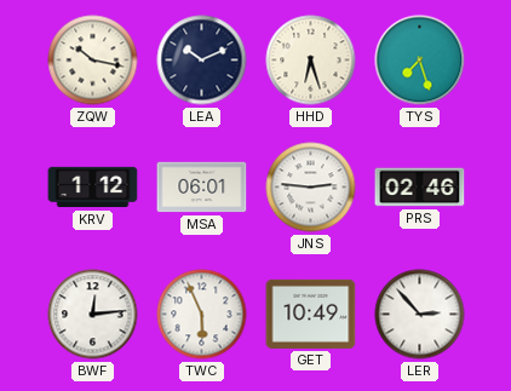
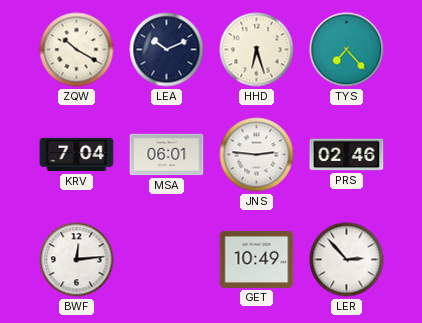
ZQW: 10:17 -> 10:20 (77, 50)
TYS: 7:27 -> 7:23 (347, 50)
KRV: 1:12 -> 7:04 (77, 155)
TWC: 5:56 -> none (202, 315)
